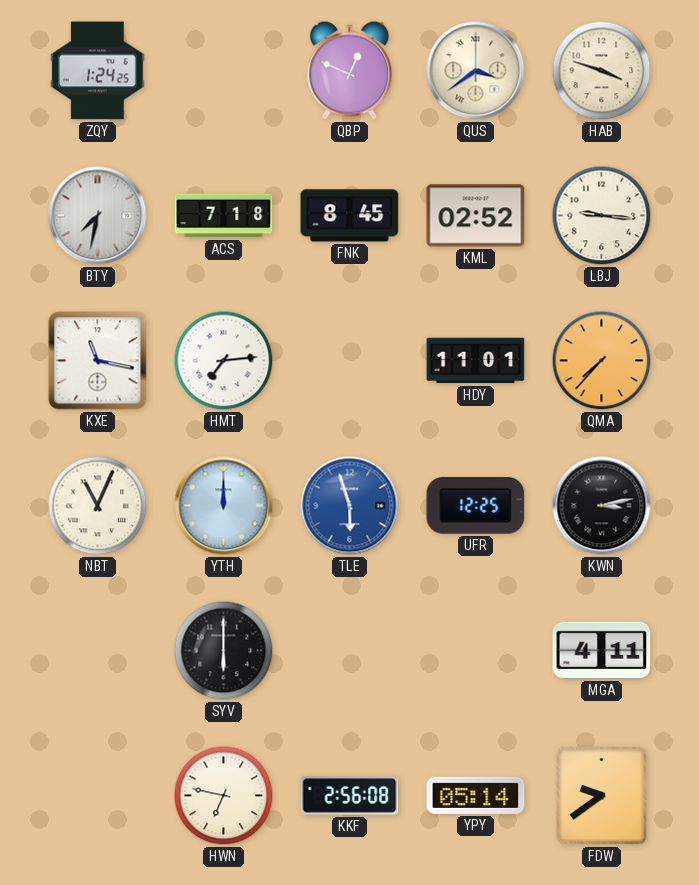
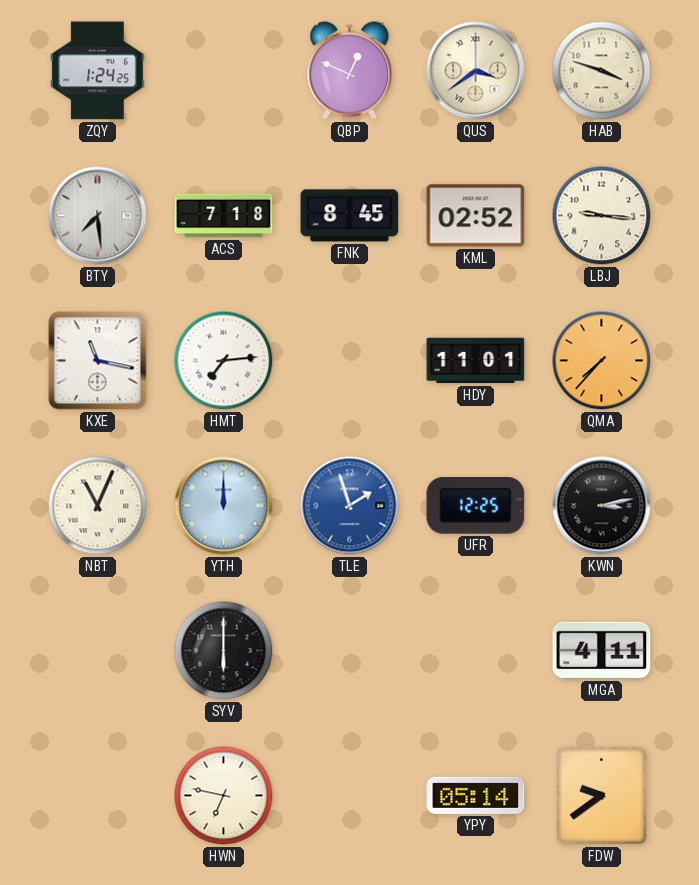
BTY: 7:32 -> 7:29 (98, 216)
TLE: 5:57 -> 1:57 (350, 506)
KKF: 2:56 -> none (350, 796)
